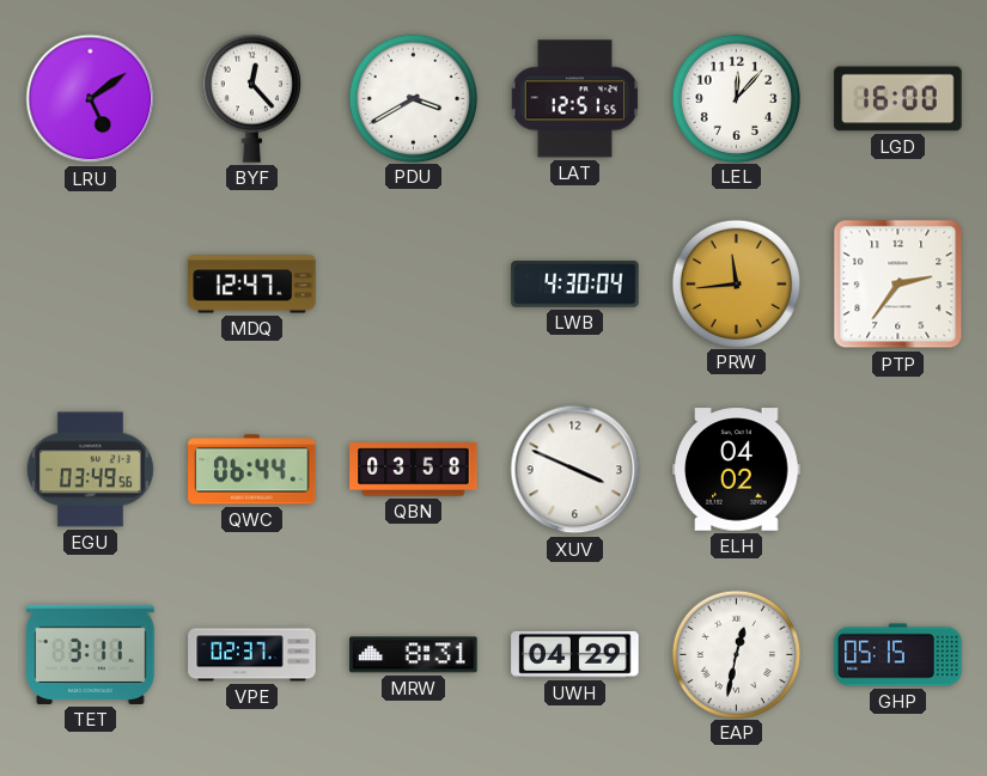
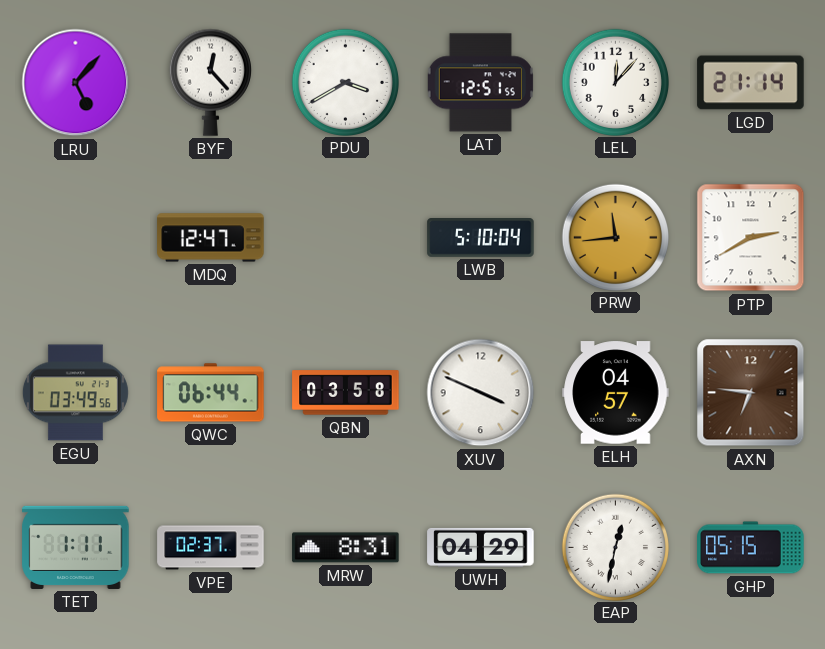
LRU: 5:09 -> 5:07 (76, 83)
LGD: 16:00 -> 21:14 (751, 83)
LWB: 4:30 -> 5:10 (481, 238)
PTP: 2:36 -> 2:40 (751, 238)
ELH: 04:02 -> 04:57 (616, 393)
AXN: none -> 6:46 (751, 393)
TET: 3:11 -> 1:11 (76, 547)
